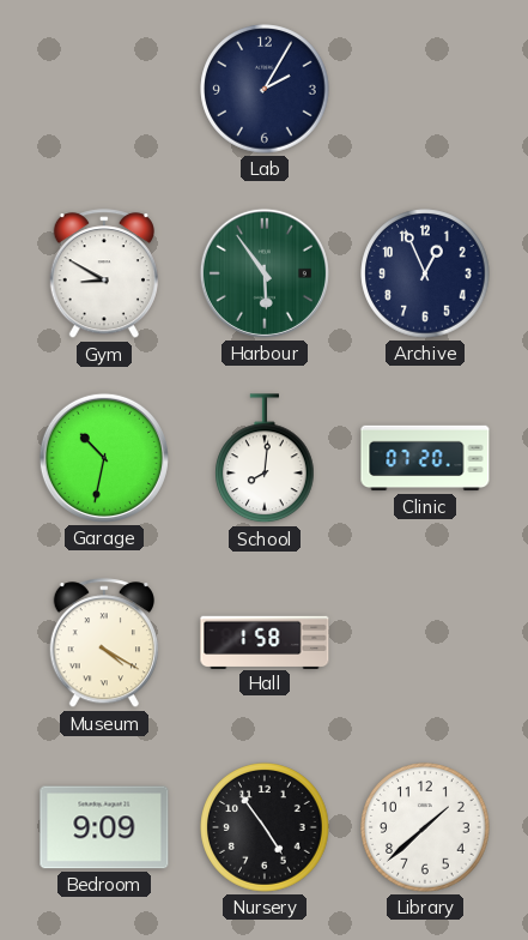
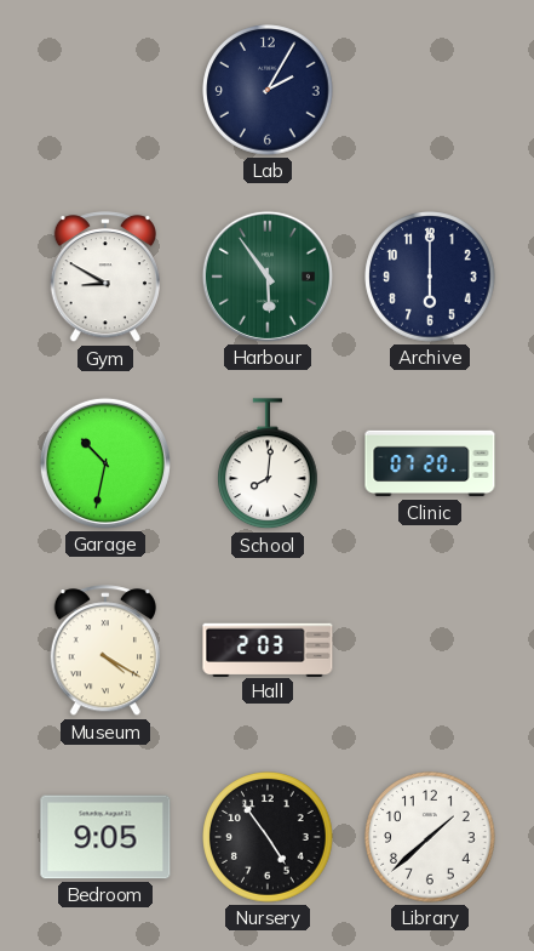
Archive: 12:56 -> 6:00 (430, 277)
Hall: 1:58 -> 2:03 (268, 649)
Bedroom: 9:09 -> 9:05 (105, 837)
